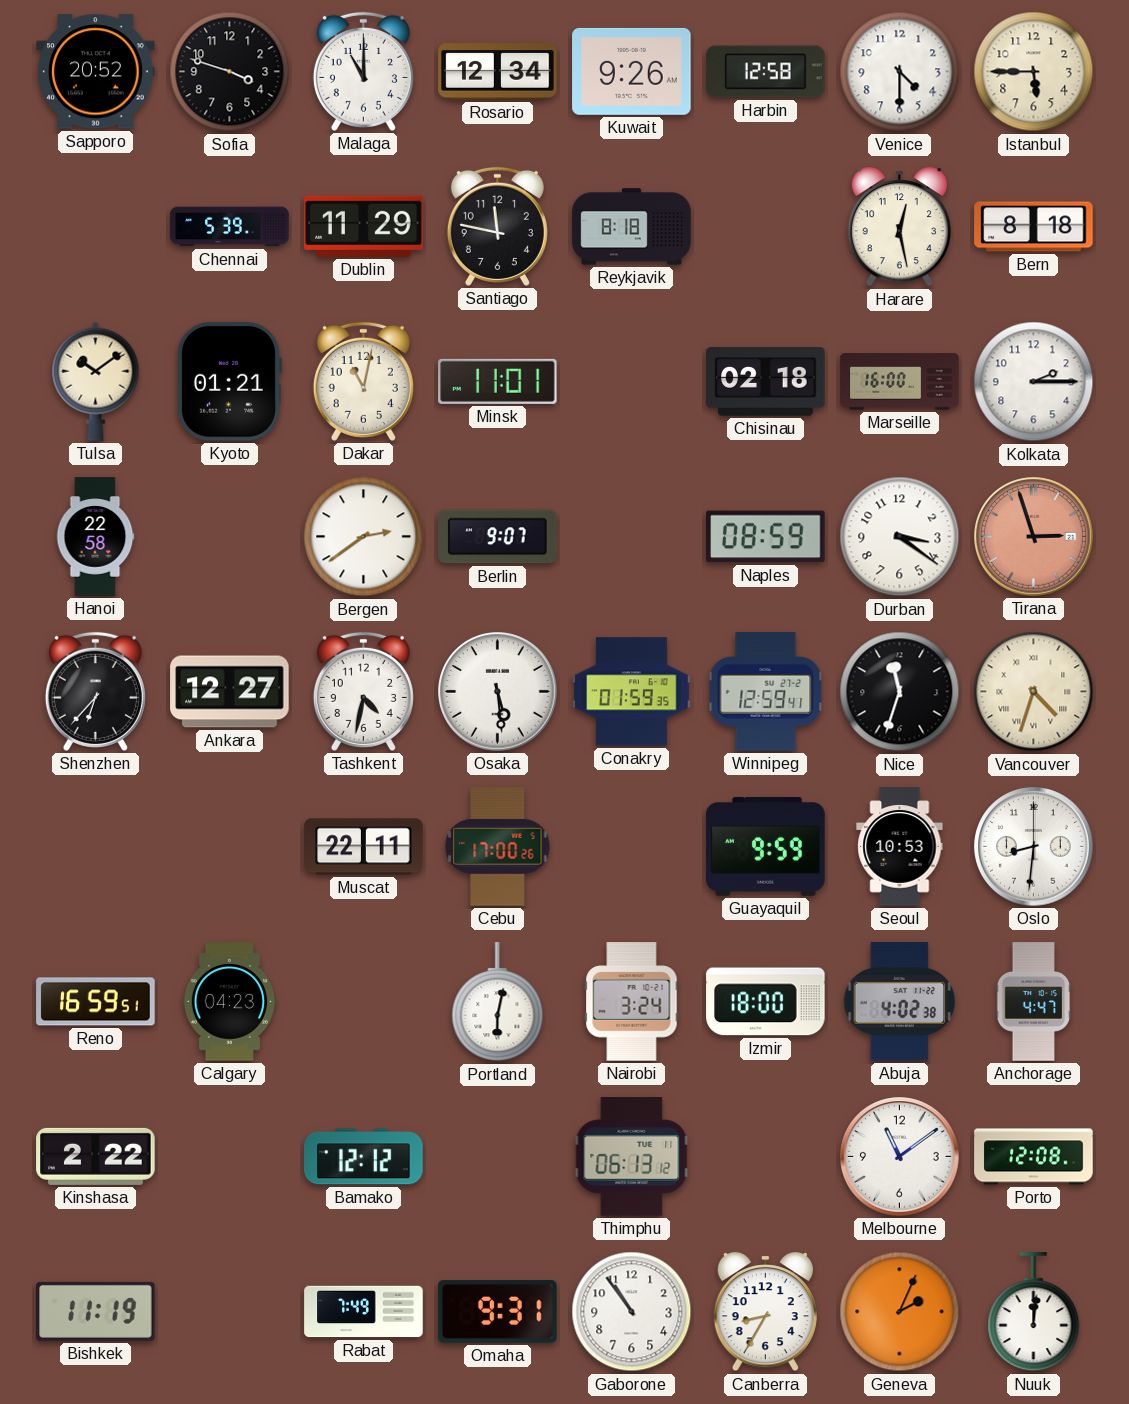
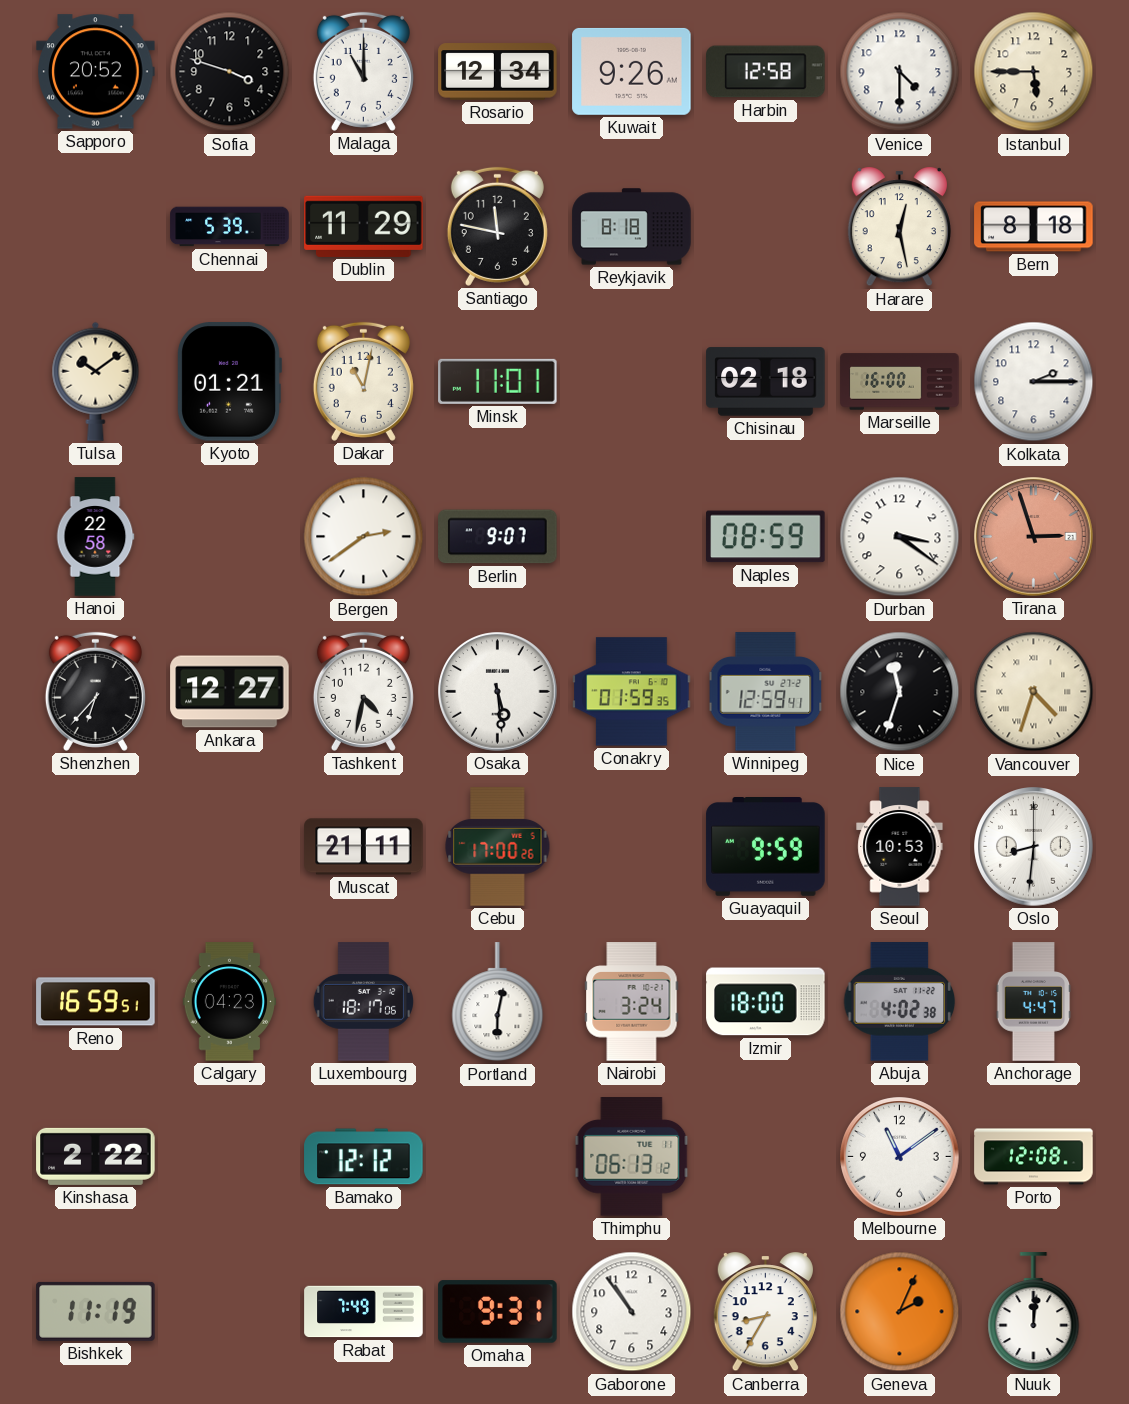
Muscat: 22:11 -> 21:11 (364, 847)
Luxembourg: none -> 18:17 (363, 1002)
